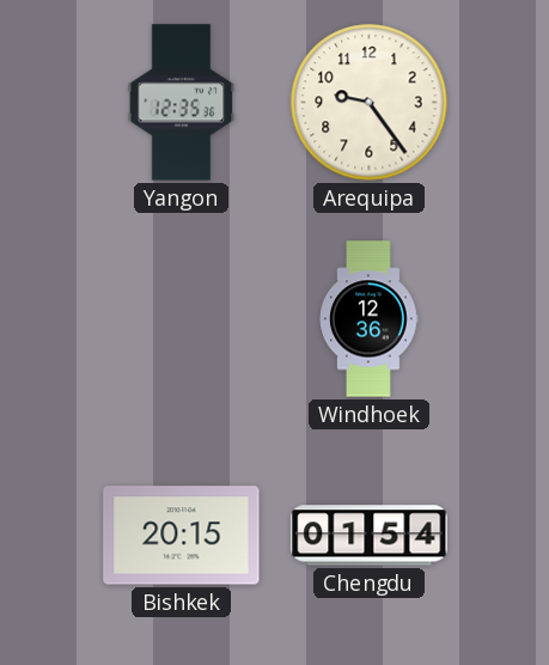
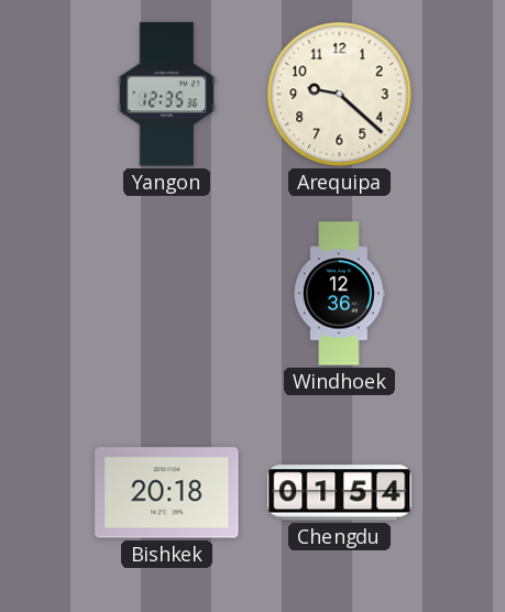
Arequipa: 9:24 -> 9:22 (340, 95)
Bishkek: 20:15 -> 20:18 (167, 493)
